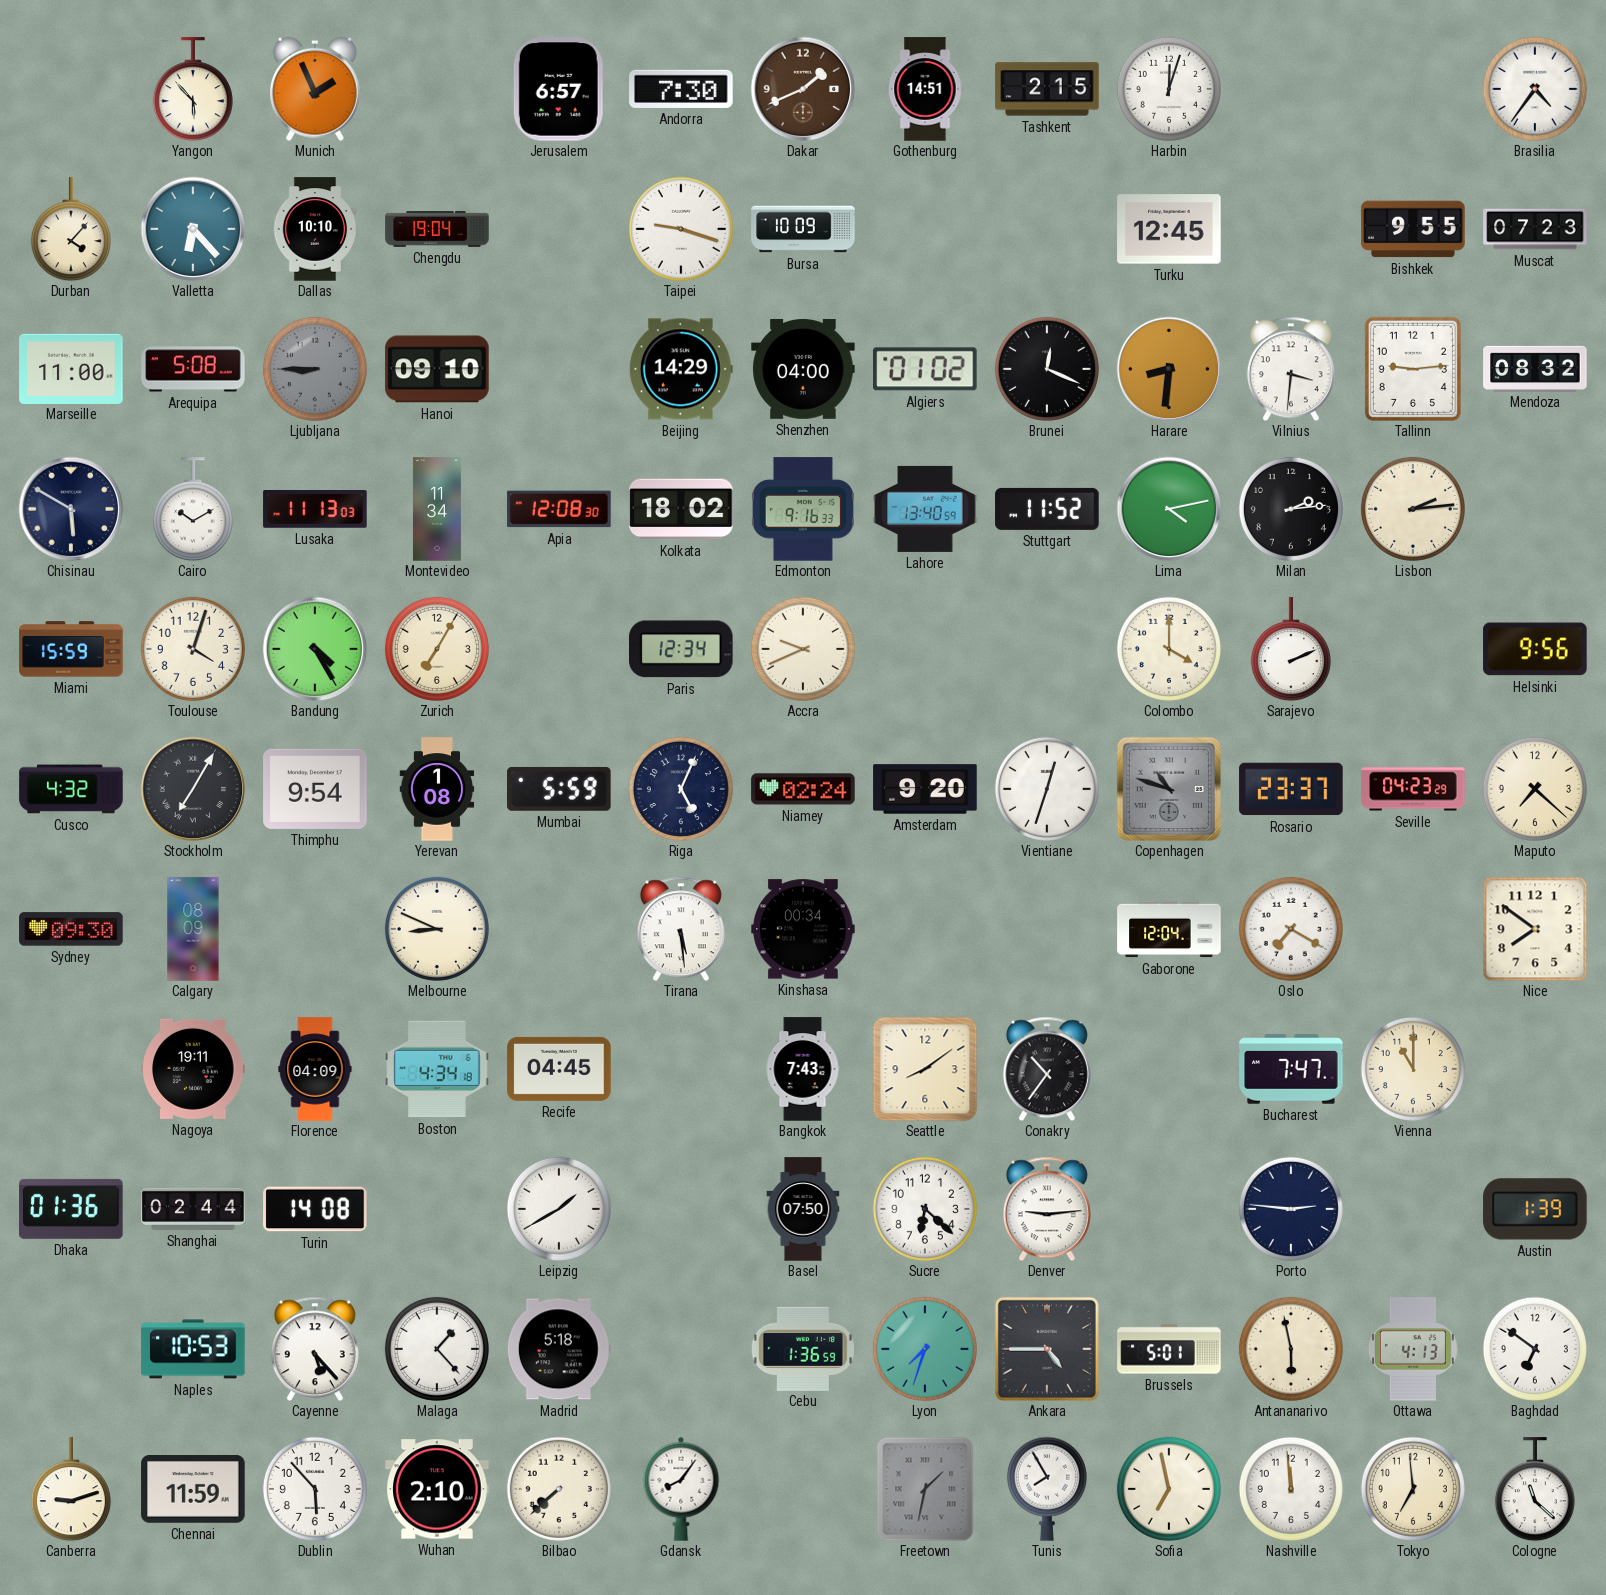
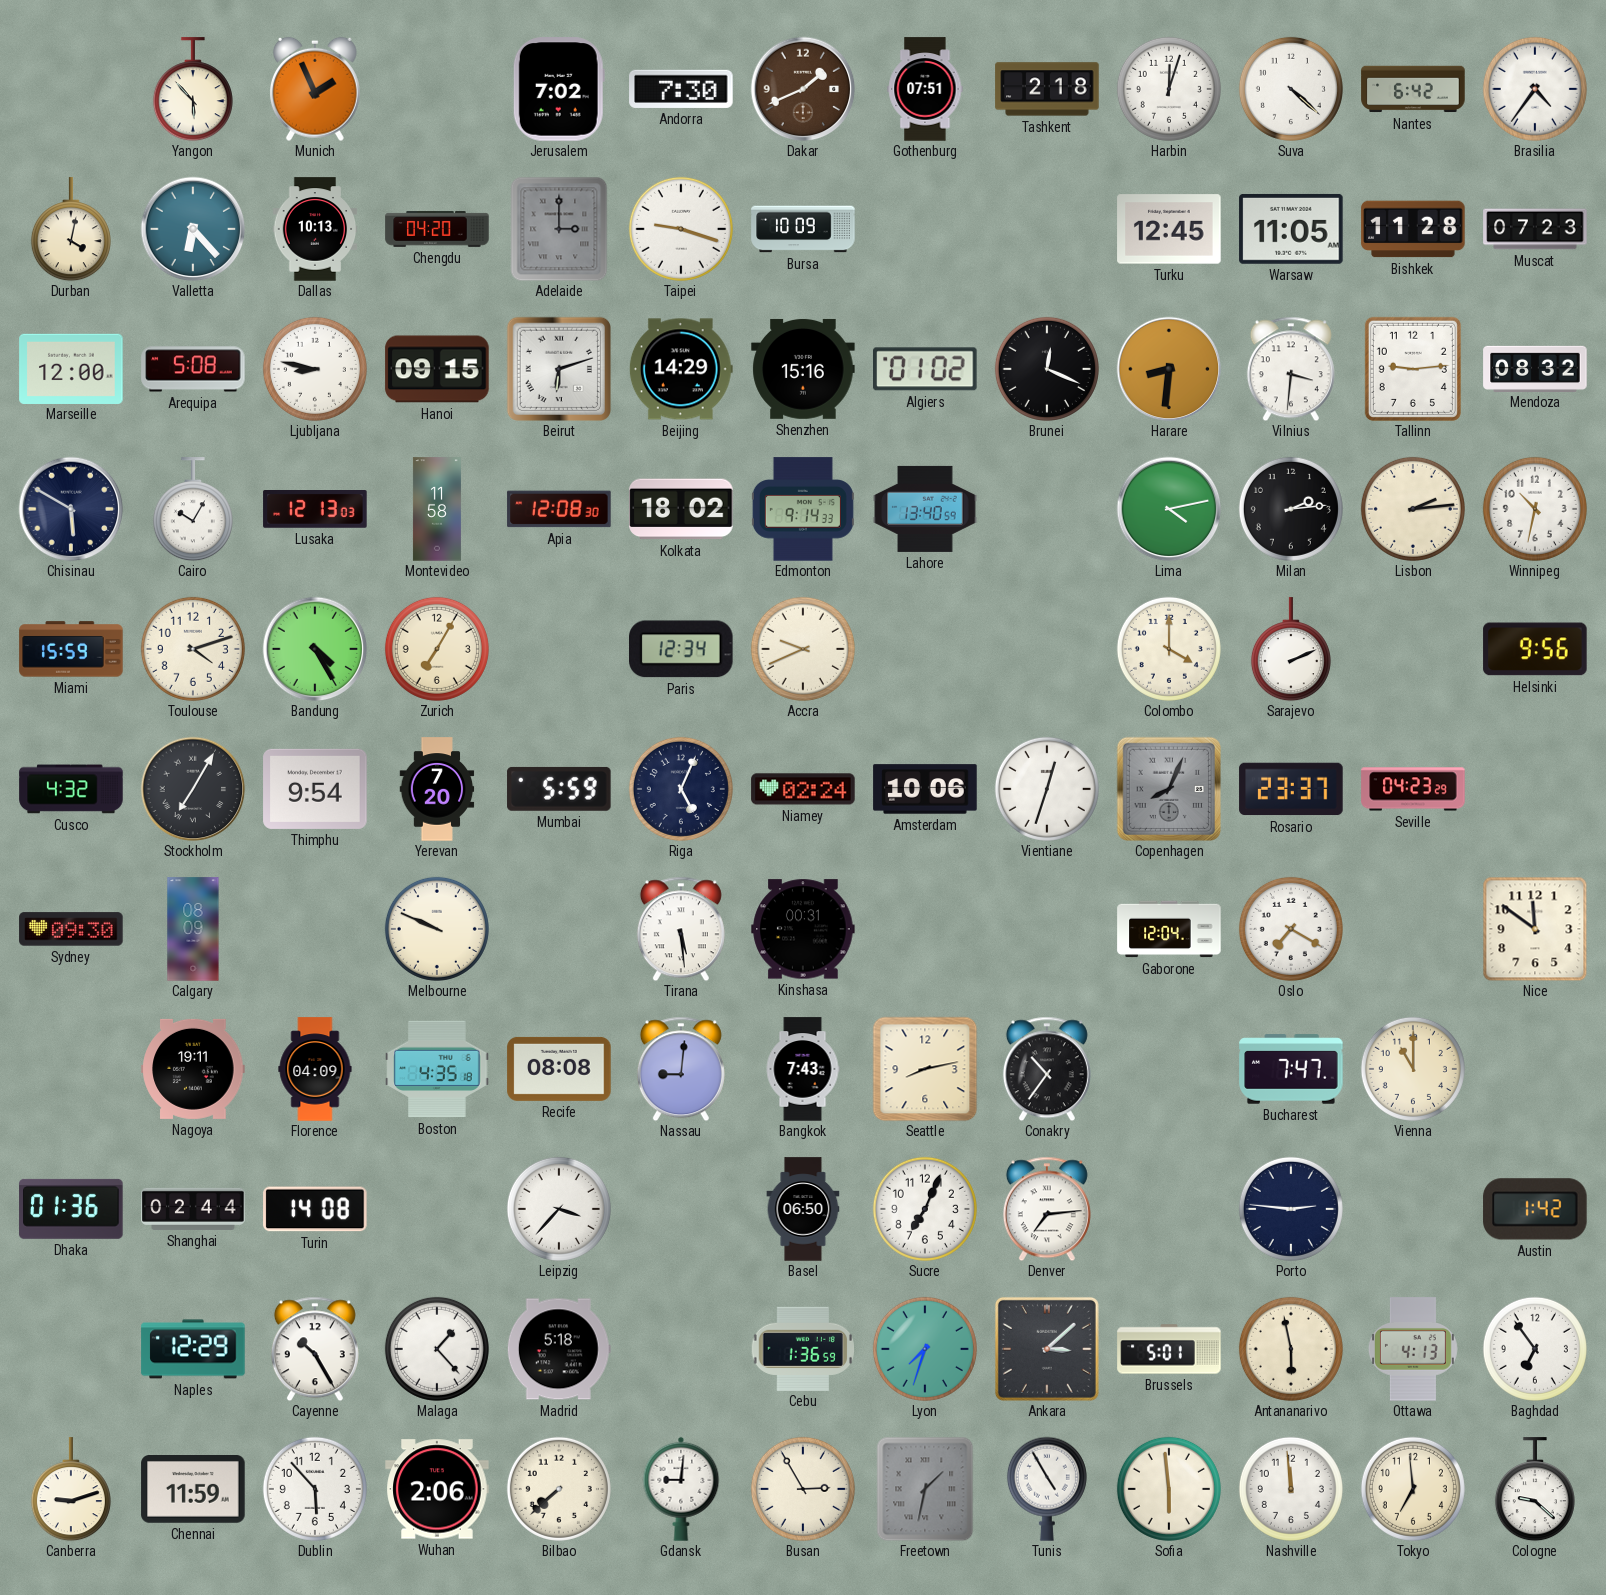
Jerusalem: 6:57 -> 7:02 (559, 89)
Gothenburg: 14:51 -> 07:51 (925, 89)
Tashkent: 2:15 -> 2:18 (1047, 89)
Suva: none -> 4:22 (1291, 89)
Nantes: none -> 6:42 (1413, 89)
Durban: 4:07 -> 4:02 (71, 229)
Dallas: 10:10 -> 10:13 (315, 229)
Chengdu: 19:04 -> 04:20 (437, 229)
Adelaide: none -> 3:00 (559, 229)
Warsaw: none -> 11:05 (1291, 229)
Bishkek: 9:55 -> 11:28 (1413, 229)
Marseille: 11:00 -> 12:00 (71, 368)
Ljubljana: 8:45 -> 8:47 (315, 369)
Ljubljana dial: grey -> white (315, 369)
Hanoi: 09:10 -> 09:15 (437, 369)
Beirut: none -> 6:12 (558, 368)
Shenzhen: 04:00 -> 15:16 (803, 369)
Cairo: 10:10 -> 10:05 (193, 509)
Lusaka: 11:13 -> 12:13 (315, 510)
Montevideo: 11:34 -> 11:58 (437, 509)
Edmonton: 9:16 -> 9:14 (803, 509)
Stuttgart: 11:52 -> none (1047, 509)
Winnipeg: none -> 10:32 (1535, 509)
Toulouse: 4:03 -> 4:12 (193, 649)
Yerevan: 1:08 -> 7:20 (437, 789)
Amsterdam: 9:20 -> 10:06 (925, 789)
Copenhagen: 10:48 -> 8:04 (1168, 788)
Maputo: 7:22 -> none (1535, 789)
Melbourne: 8:49 -> 9:49 (437, 929)
Kinshasa: 00:34 -> 00:31 (803, 929)
Nice: 7:51 -> 11:51 (1535, 929)
Boston: 4:34 -> 4:35 (437, 1069)
Recife: 04:45 -> 08:08 (559, 1069)
Nassau: none -> 9:01 (681, 1069)
Seattle: 8:09 -> 8:13 (925, 1069)
Leipzig: 1:40 -> 3:37 (559, 1209)
Basel: 07:50 -> 06:50 (803, 1209)
Sucre: 6:22 -> 7:04 (925, 1209)
Denver: 9:14 -> 7:14 (1047, 1209)
Austin: 1:39 -> 1:42 (1535, 1209)
Naples: 10:53 -> 12:29 (193, 1349)
Cayenne: 5:23 -> 10:25 (315, 1349)
Ankara: 4:45 -> 3:08 (1047, 1349)
Baghdad: 6:51 -> 6:54 (1535, 1349)
Wuhan: 2:10 -> 2:06 (437, 1489)
Gdansk: 8:06 -> 9:01 (681, 1489)
Busan: none -> 2:55 (803, 1489)
Tunis: 7:55 -> 4:55 (1047, 1489)
Sofia: 6:58 -> 5:59 (1169, 1489)
Cologne: 11:22 -> 9:22 (1535, 1489)
